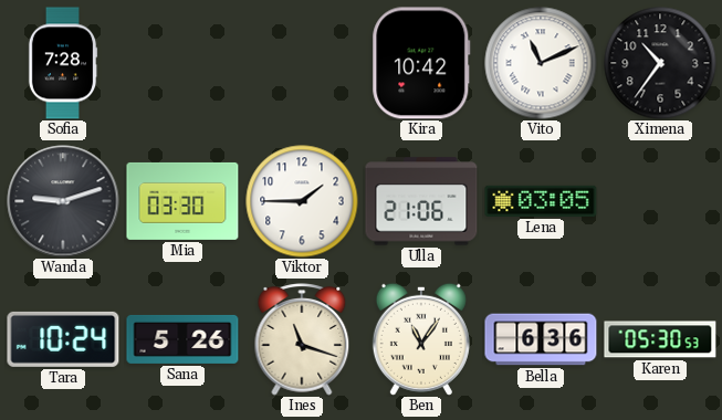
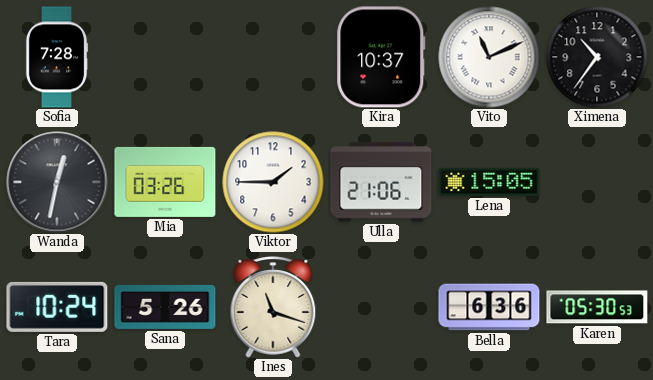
Kira: 10:42 -> 10:37 (381, 57)
Wanda: 9:12 -> 12:32 (57, 182)
Mia: 03:30 -> 03:26 (165, 182)
Lena: 03:05 -> 15:05 (489, 182)
Ben: 11:06 -> none (421, 339)
